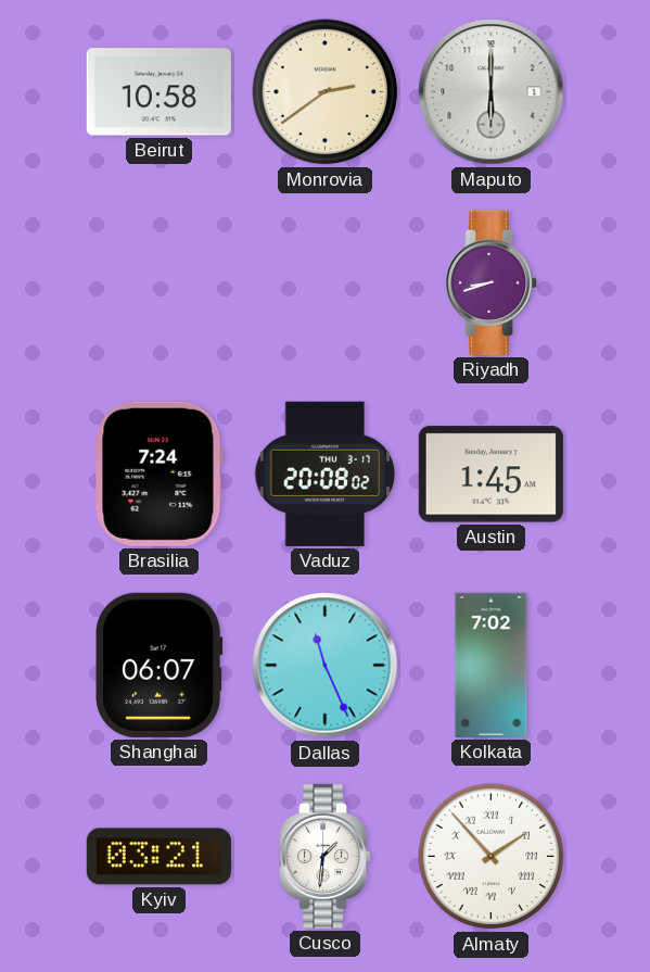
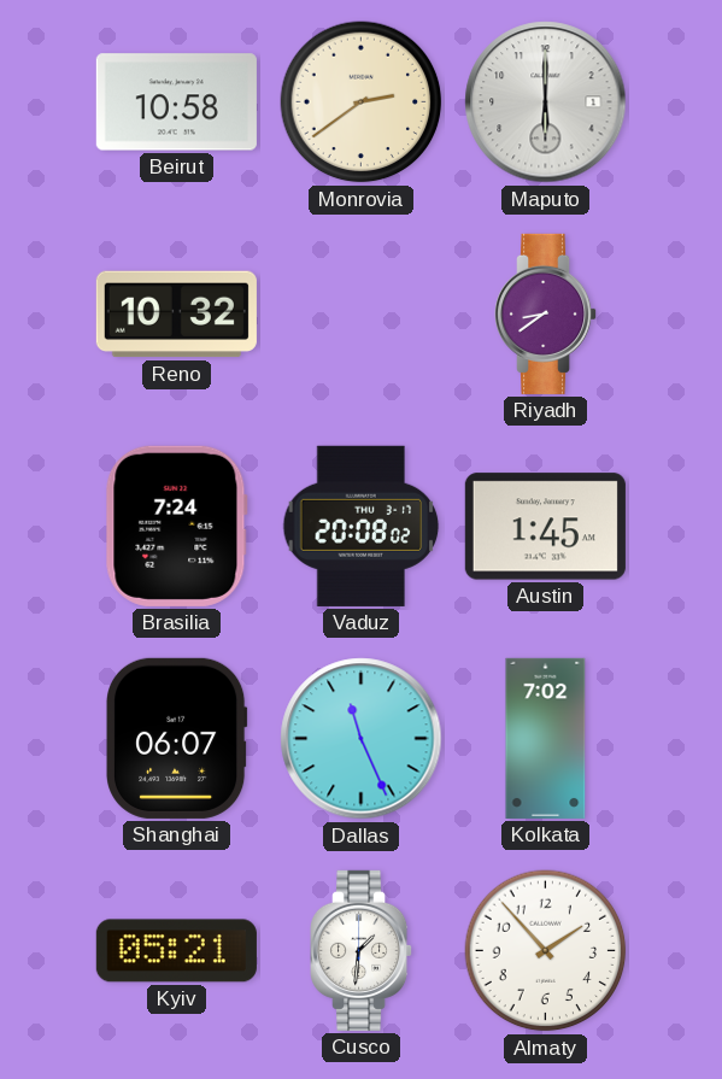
Reno: none -> 10:32 (176, 315)
Riyadh: 8:42 -> 8:39 (547, 313)
Kyiv: 03:21 -> 05:21 (176, 951)
Almaty numerals: Roman -> Arabic (546, 951)
